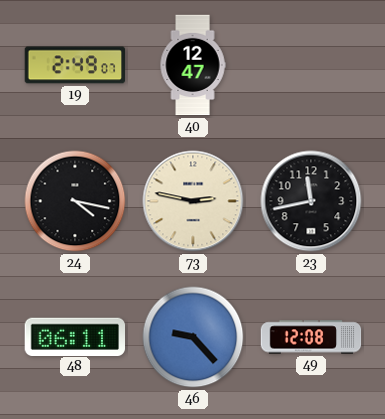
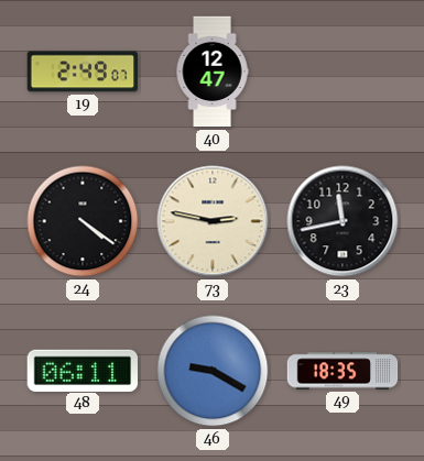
24: 4:17 -> 4:21 (83, 221)
46: 9:23 -> 9:20 (213, 371)
49: 12:08 -> 18:35 (343, 371)
